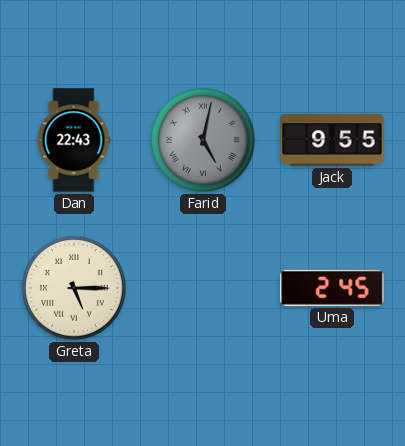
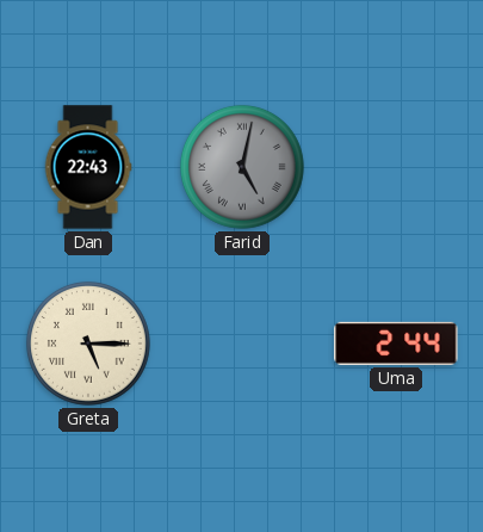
Jack: 9:55 -> none (332, 140)
Uma: 2:45 -> 2:44 (396, 344)
